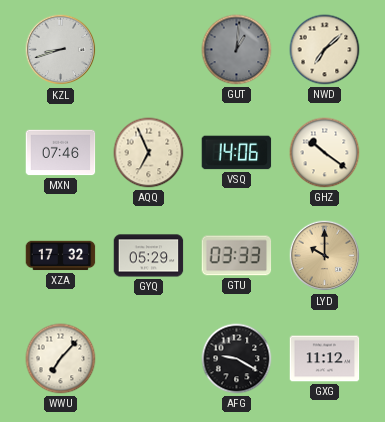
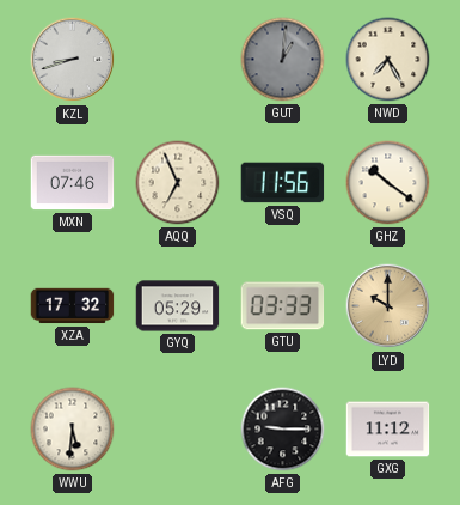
NWD: 7:08 -> 7:25 (388, 60)
VSQ: 14:06 -> 11:56 (283, 183)
WWU: 7:07 -> 5:31 (73, 430)
AFG: 9:20 -> 9:15 (283, 430)
